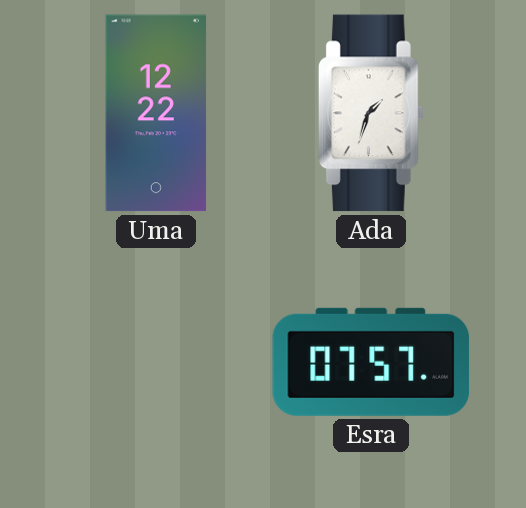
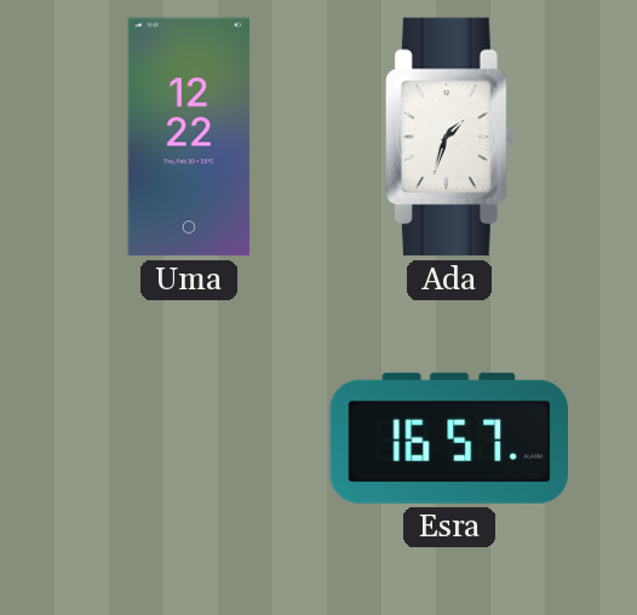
Esra: 07:57 -> 16:57 (449, 438)
